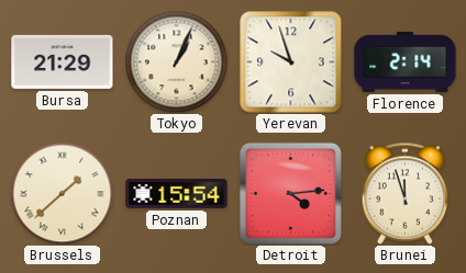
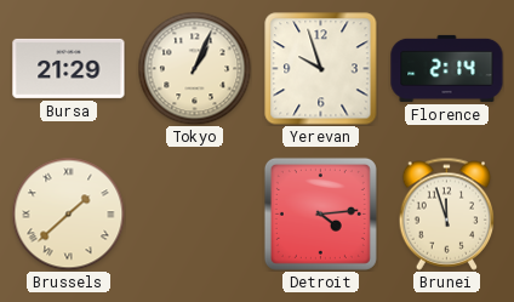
Poznan: 15:54 -> none (177, 193)
